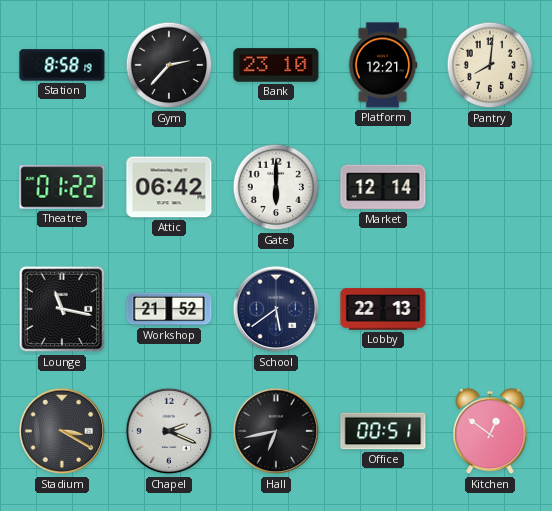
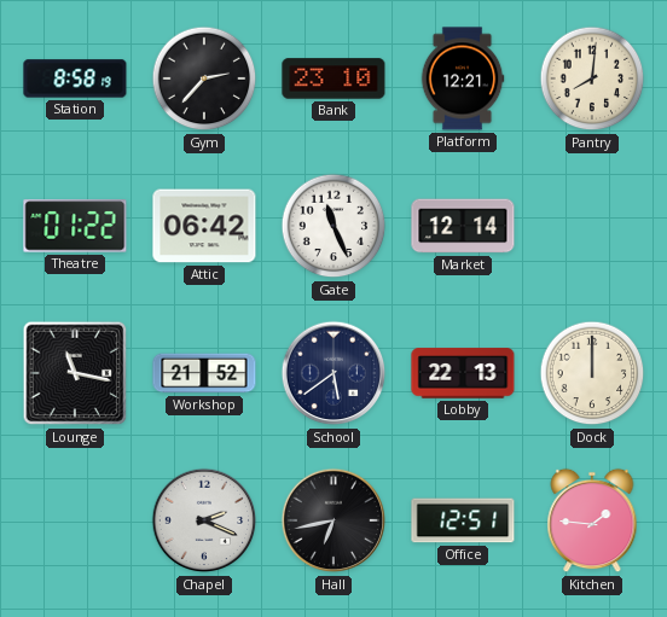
Gate: 6:00 -> 11:26 (333, 226)
Dock: none -> 12:00 (592, 373)
Stadium: 3:20 -> none (62, 431)
Office: 00:51 -> 12:51 (463, 520)
Kitchen: 12:51 -> 1:46 (592, 520)
